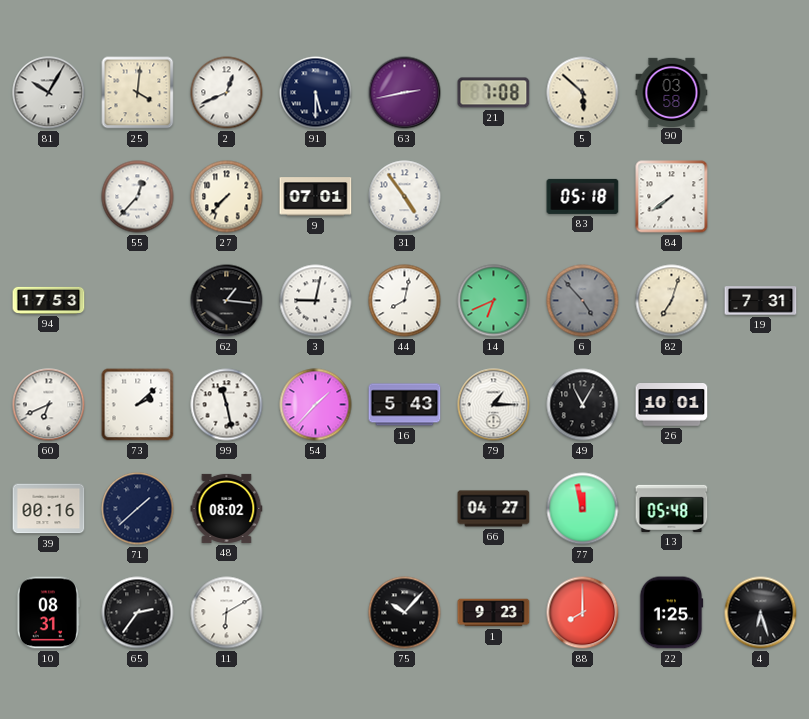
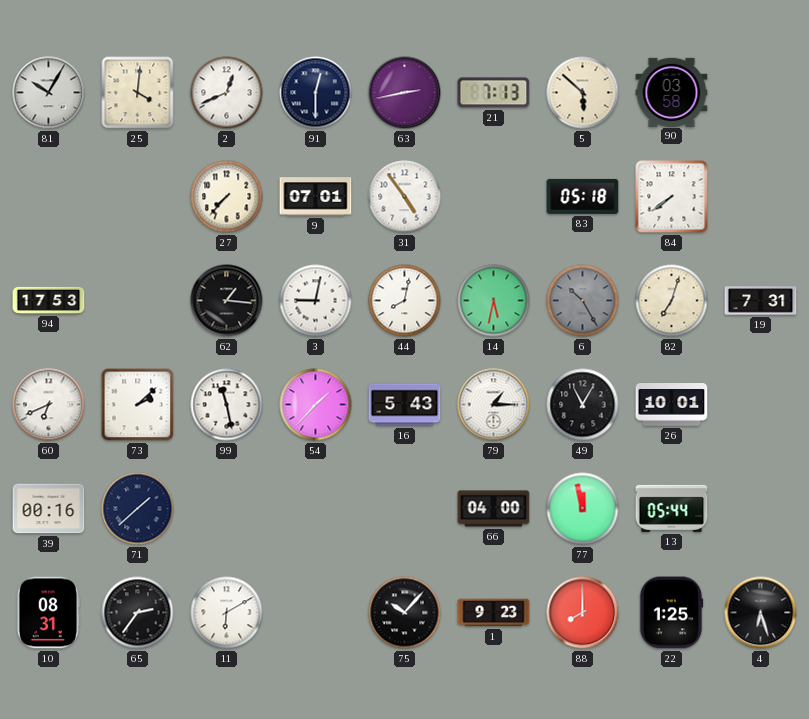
91: 5:30 -> 12:30 (316, 93)
21: 7:08 -> 7:13 (494, 93)
55: 12:37 -> none (138, 197)
14: 6:41 -> 5:32 (494, 301)
6: 4:53 -> 10:25 (583, 301)
48: 08:02 -> none (227, 508)
66: 04:27 -> 04:00 (494, 509)
13: 05:48 -> 05:44 (672, 508)
